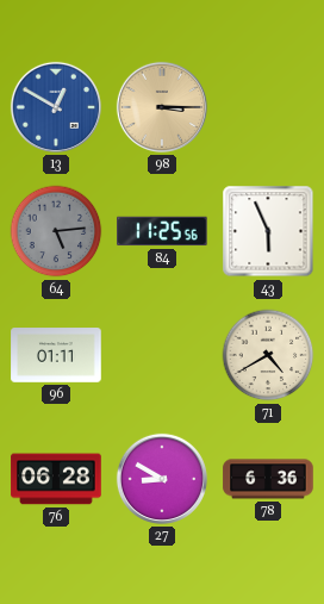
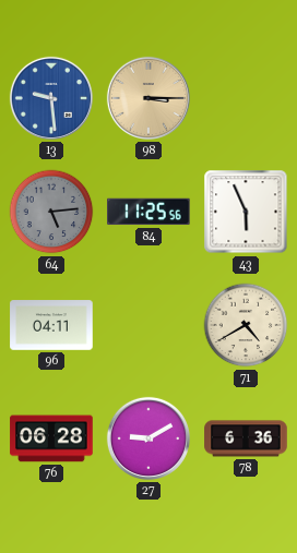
13: 12:50 -> 9:29 (51, 98)
96: 01:11 -> 04:11 (51, 325)
27: 8:50 -> 9:10 (148, 438)
